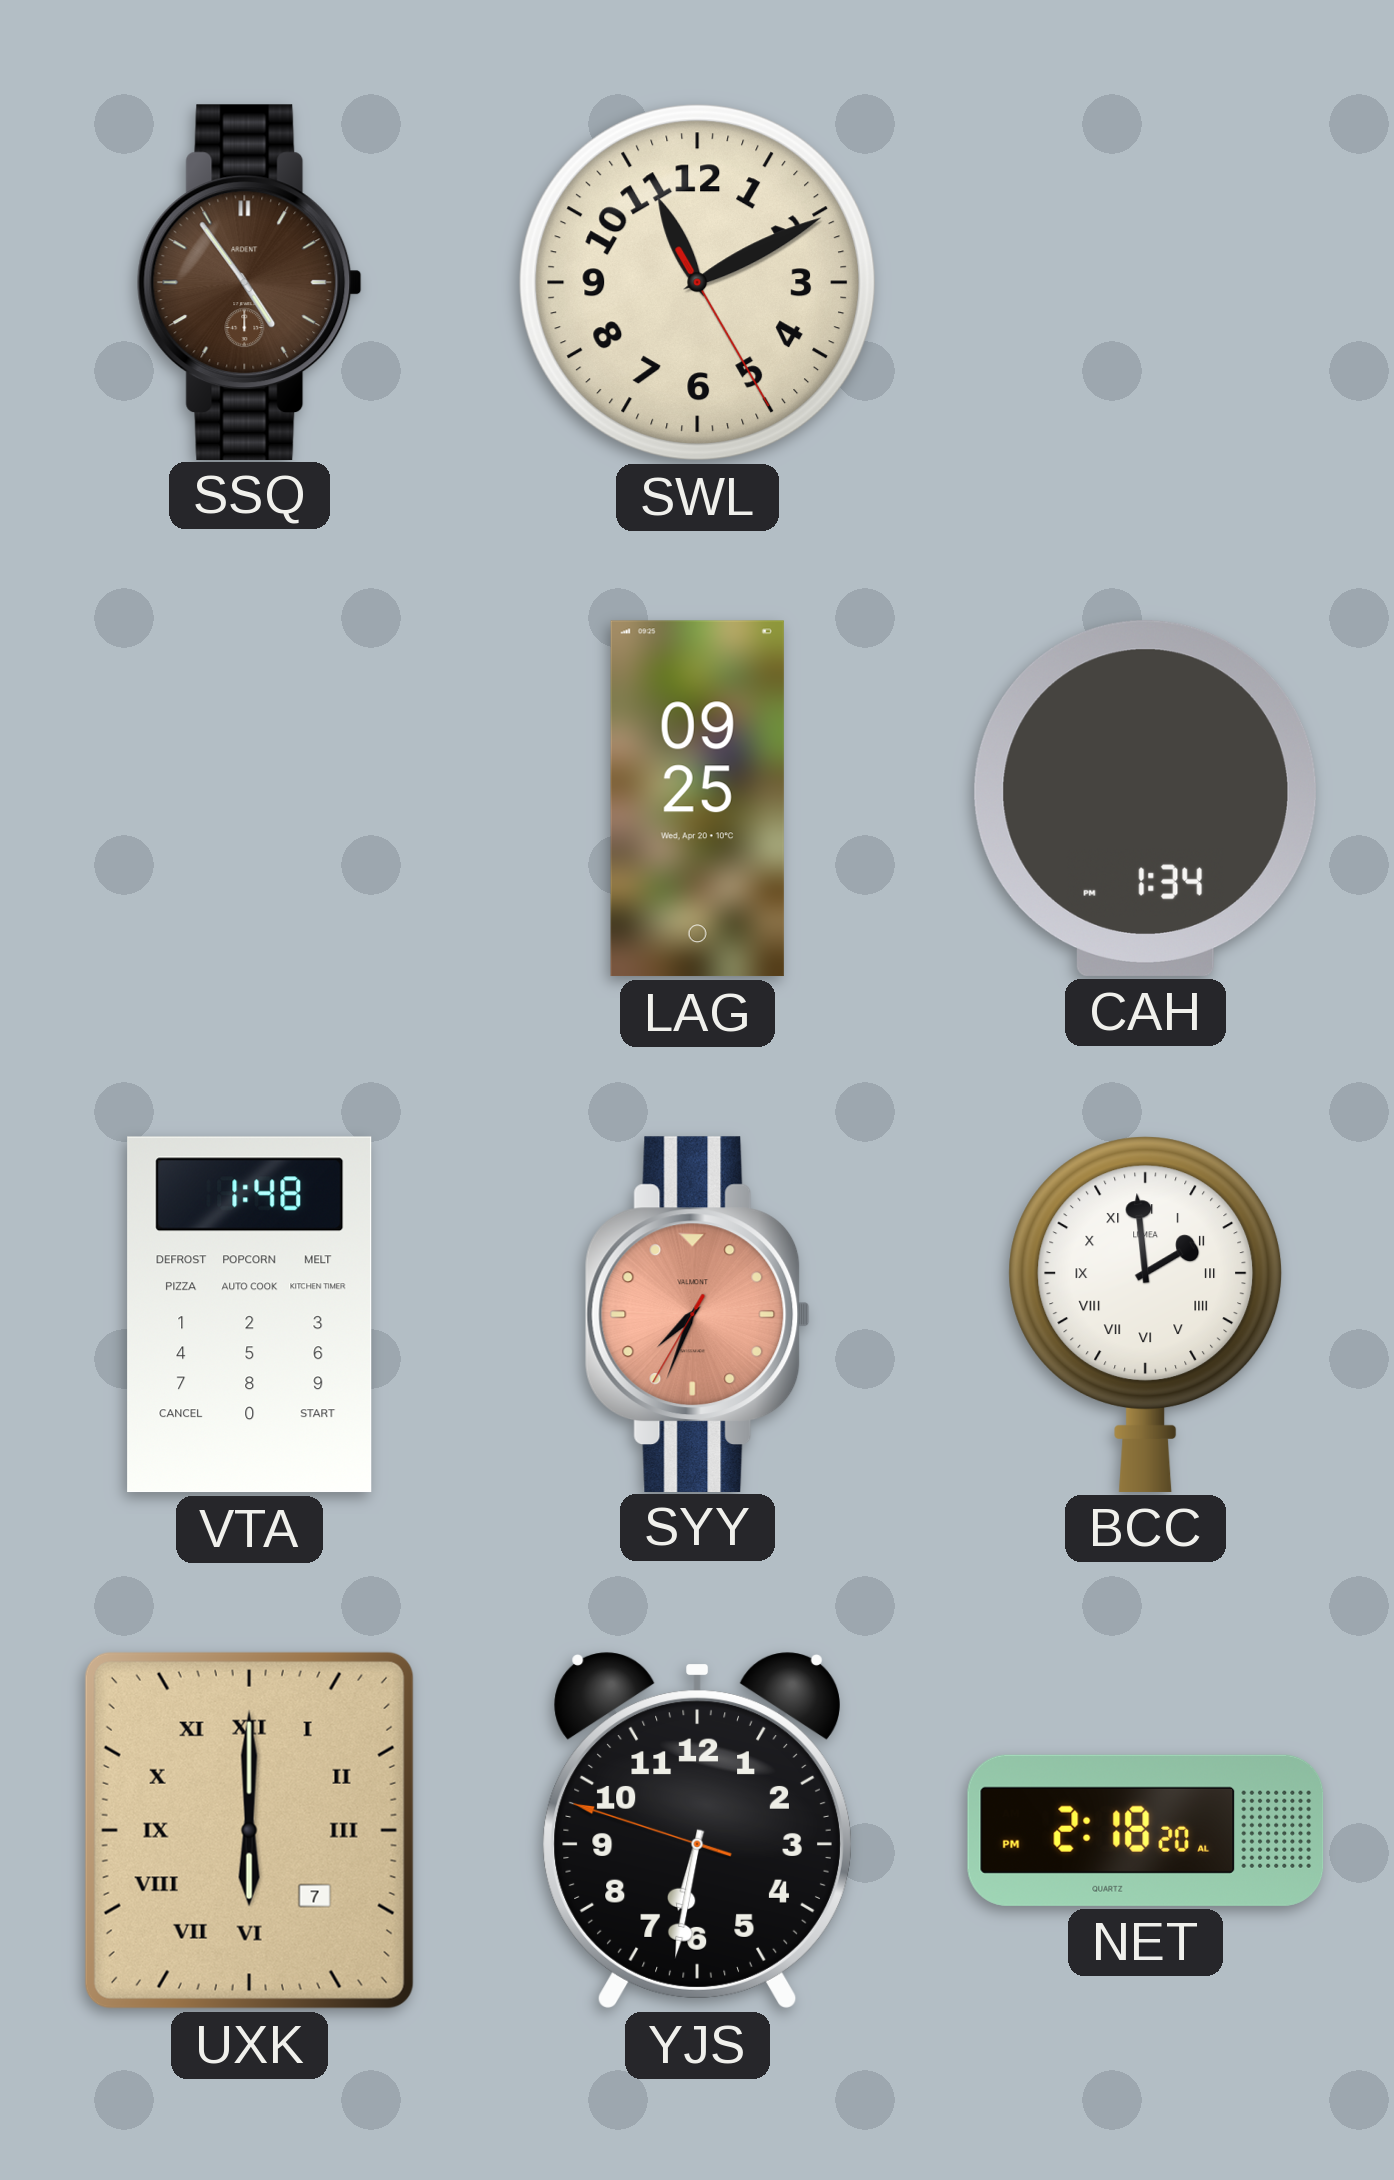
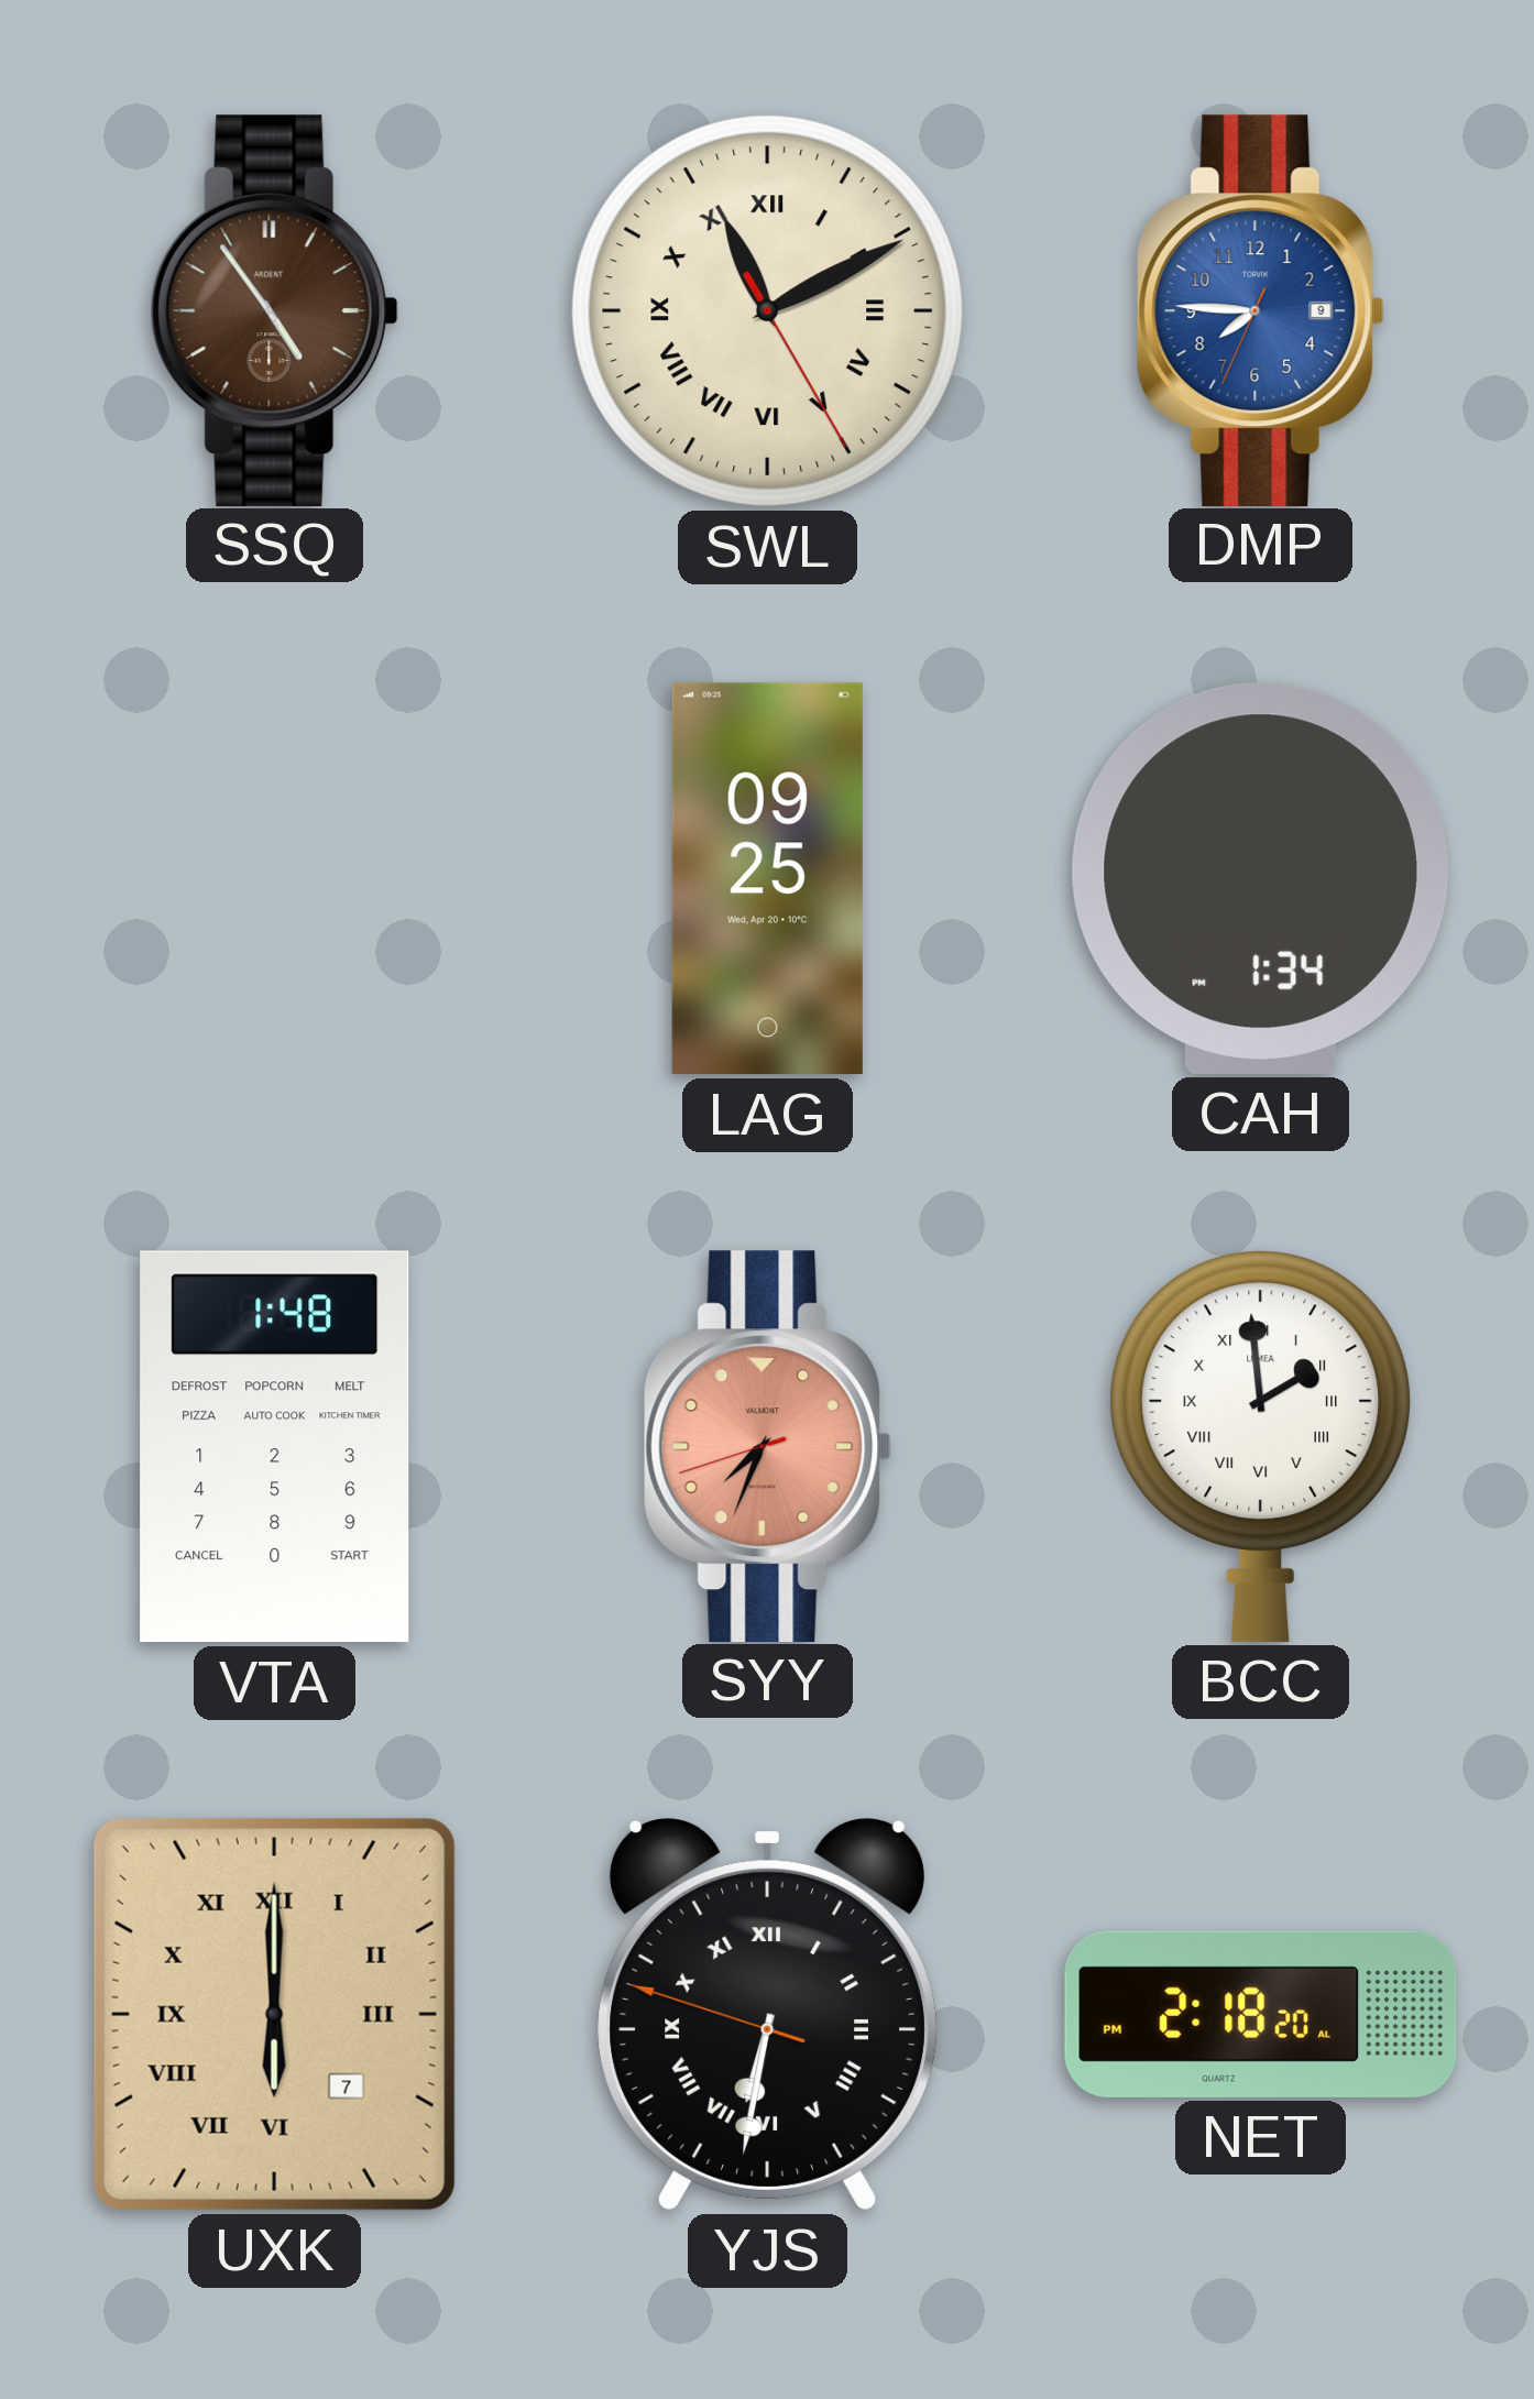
SWL numerals: Arabic -> Roman (768, 311)
DMP: none -> 7:45 (1260, 310)
SYY: 7:33:35 -> 7:33:42 (767, 1446)
YJS numerals: Arabic -> Roman (767, 2015)
